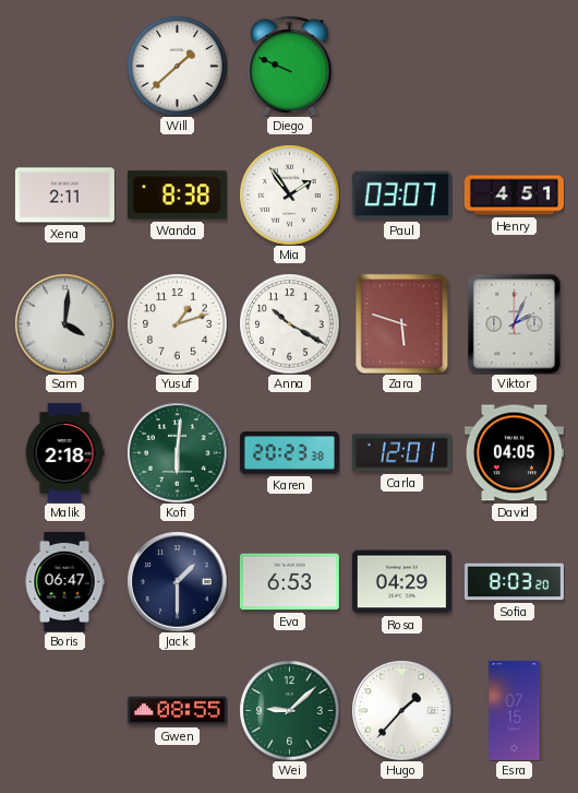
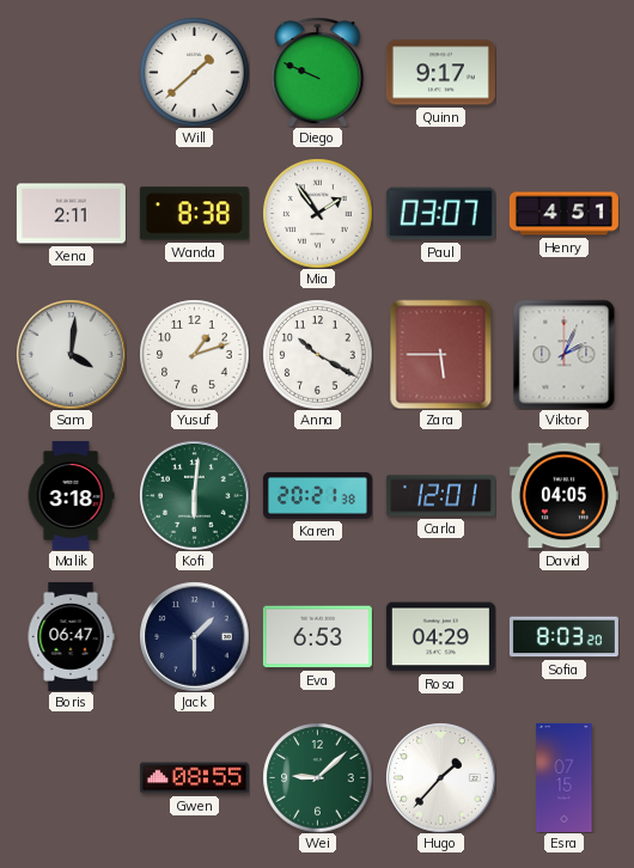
Quinn: none -> 9:17 (440, 73)
Zara: 5:48 -> 5:45 (441, 354)
Malik: 2:18 -> 3:18 (71, 495)
Karen: 20:23 -> 20:21 (317, 496)
